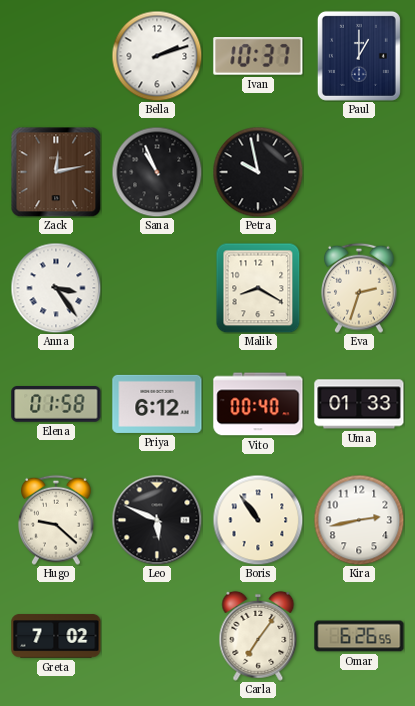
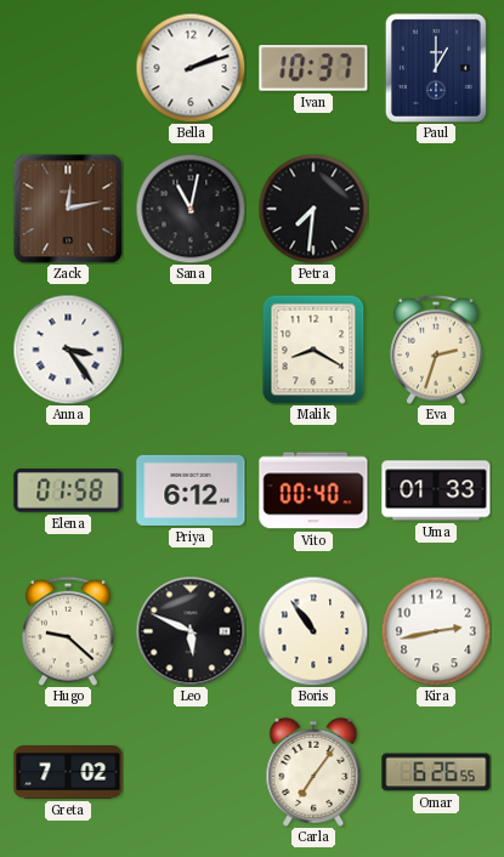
Sana: 10:56 -> 11:02 (191, 209)
Petra: 9:58 -> 7:31 (313, 209)
